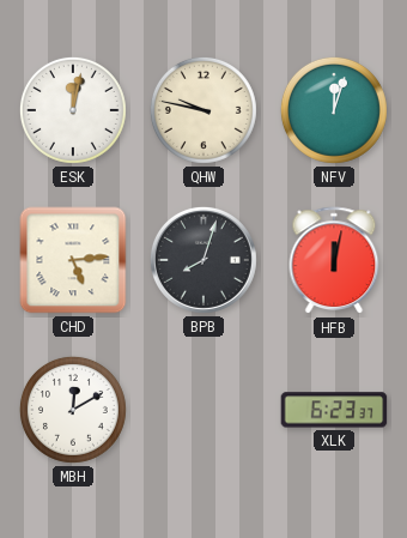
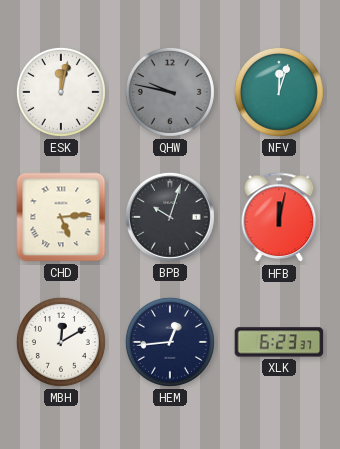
QHW dial: cream -> grey (170, 92)
BPB: 8:03 -> 10:03 (170, 217)
HEM: none -> 12:44 (170, 342)
